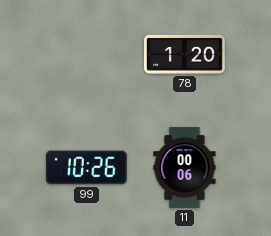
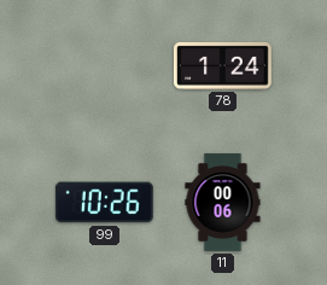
78: 1:20 -> 1:24 (223, 65)
